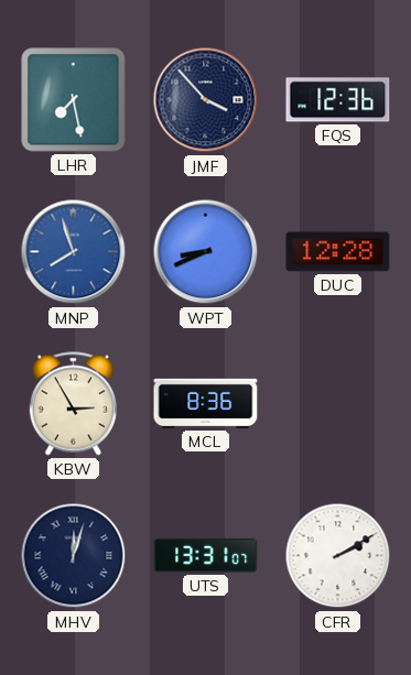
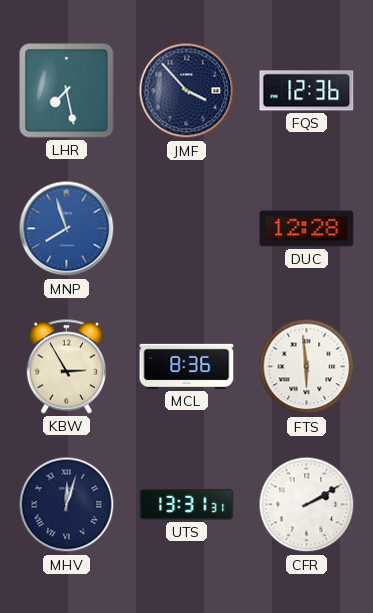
WPT: 8:41 -> none (206, 252)
FTS: none -> 5:59 (307, 367)
UTS: 13:31:07 -> 13:31:31 (187, 504)
